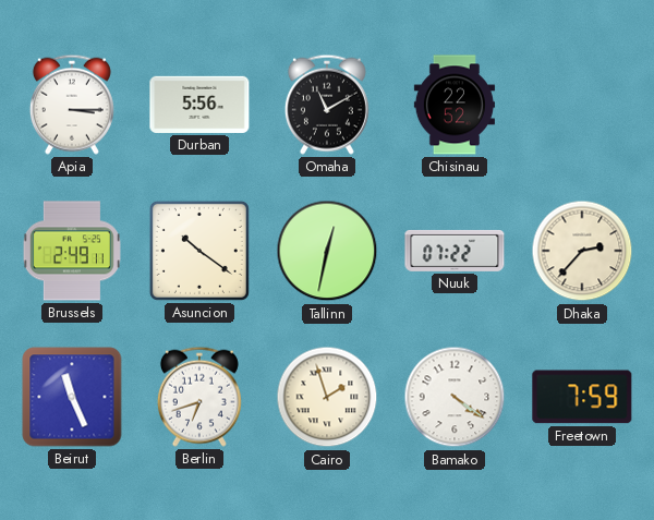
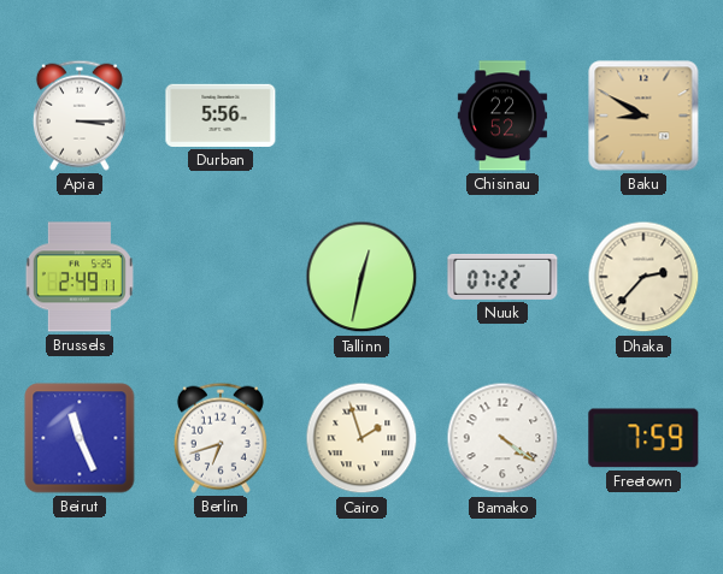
Omaha: 11:10 -> none (327, 105)
Baku: none -> 8:50 (643, 116)
Asuncion: 10:21 -> none (199, 251)
